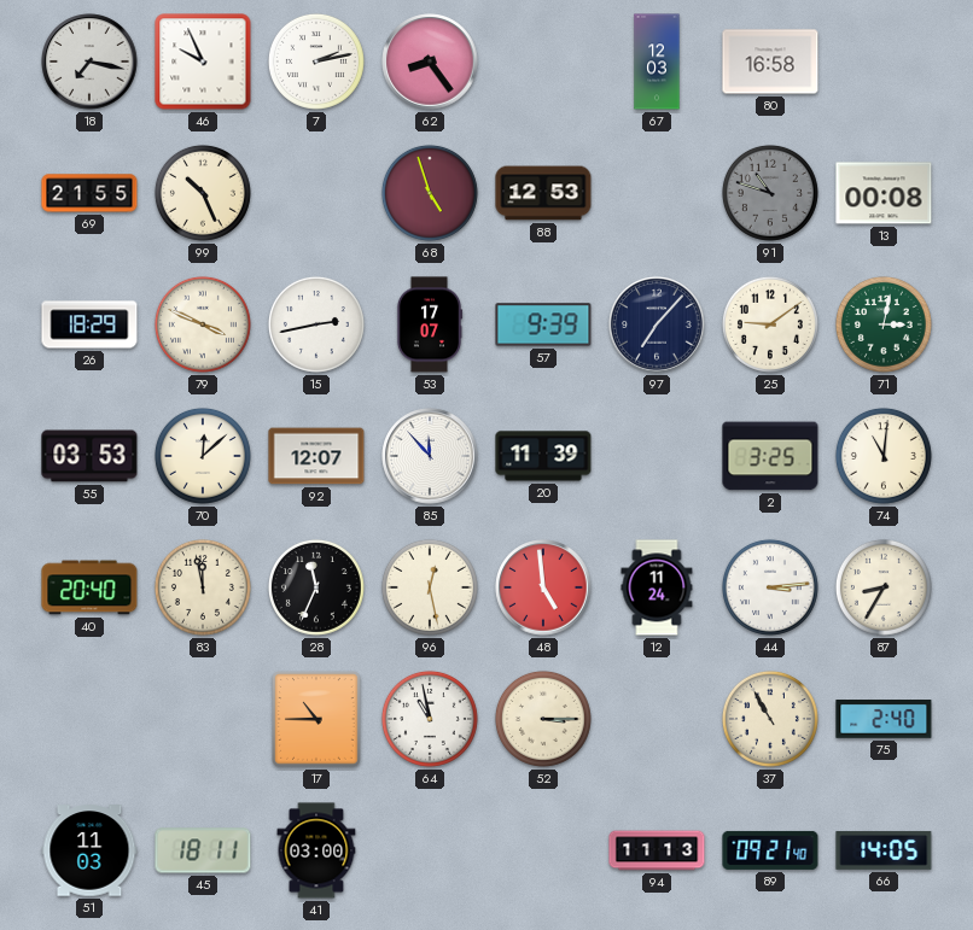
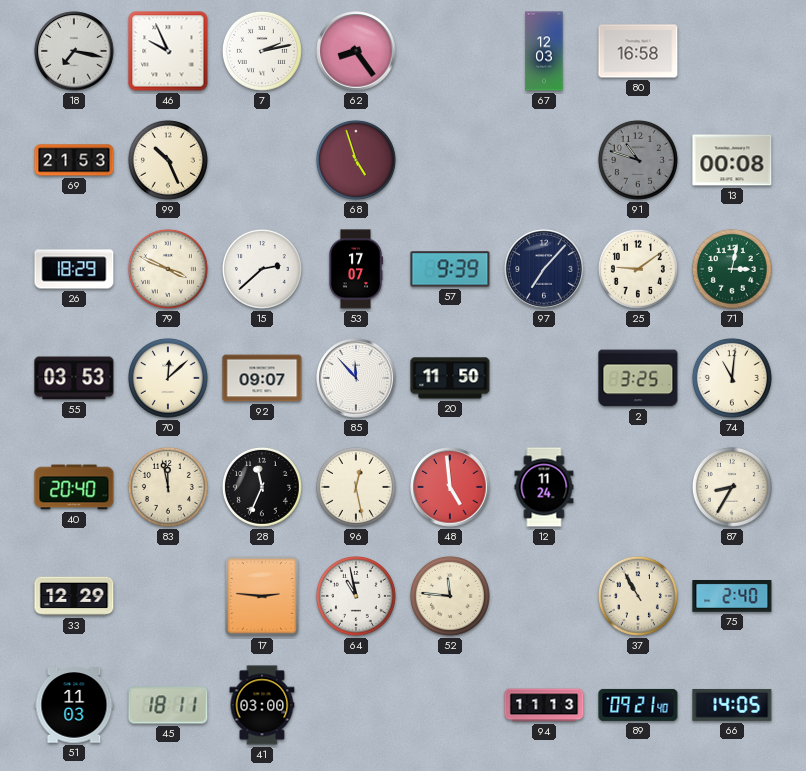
69: 21:55 -> 21:53 (74, 160)
88: 12:53 -> none (543, 193)
15: 2:43 -> 2:38 (262, 269)
92: 12:07 -> 09:07 (262, 378)
20: 11:39 -> 11:50 (450, 378)
44: 3:14 -> none (770, 587)
33: none -> 12:29 (74, 596)
17: 10:45 -> 2:46 (262, 596)
52: 3:15 -> 11:46 (450, 596)
